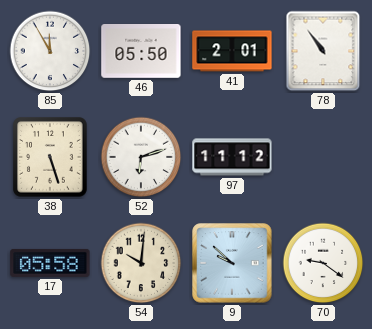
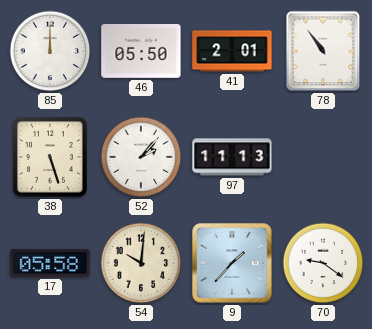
85: 11:55 -> 12:00 (50, 51)
52: 6:12 -> 2:07 (141, 157)
97: 11:12 -> 11:13 (232, 157)
9: 9:52 -> 1:37 (232, 263)
